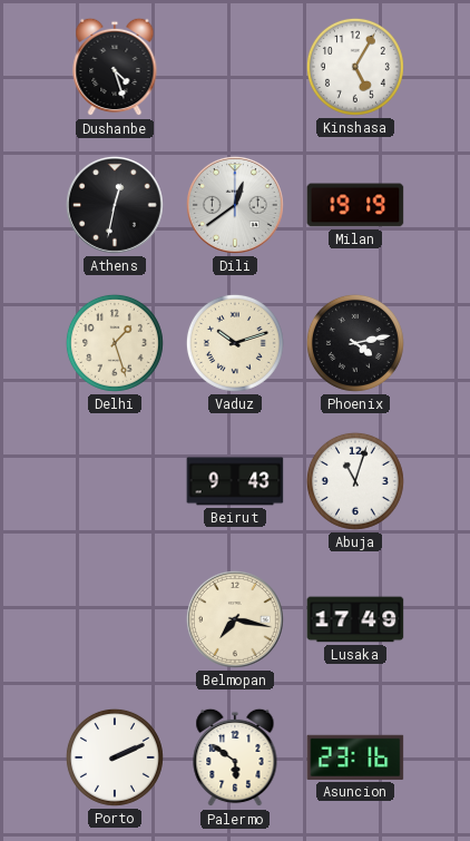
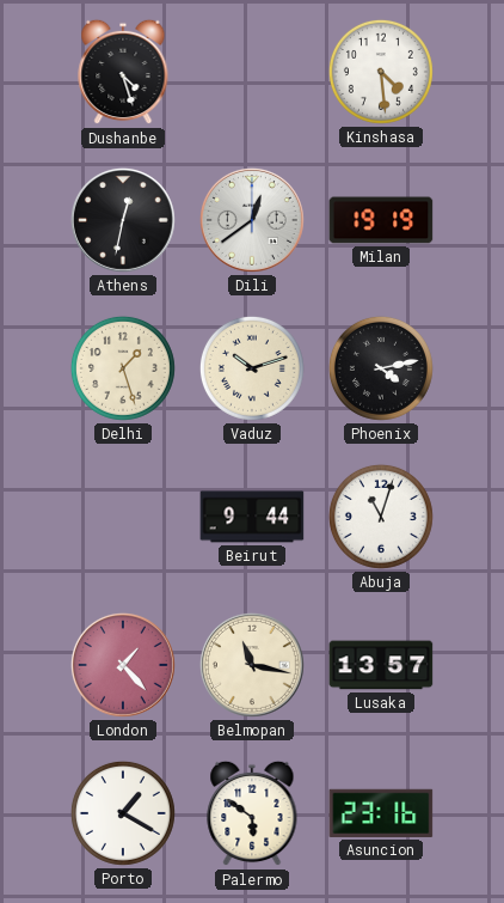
Kinshasa: 5:05 -> 4:29 (381, 72)
Beirut: 9:43 -> 9:44 (252, 517)
London: none -> 1:23 (123, 665)
Belmopan: 7:17 -> 11:17 (252, 665)
Lusaka: 17:49 -> 13:57 (381, 665)
Porto: 2:11 -> 1:20 (123, 813)
